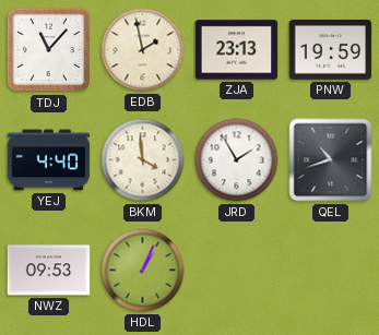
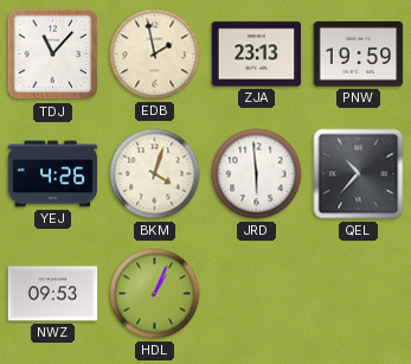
YEJ: 4:40 -> 4:26 (53, 174)
BKM: 3:59 -> 4:03 (155, 174)
JRD: 1:55 -> 5:59 (257, 174)
QEL: 10:42 -> 10:37 (359, 174)
